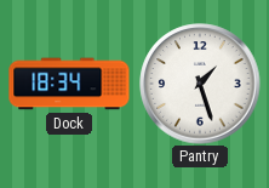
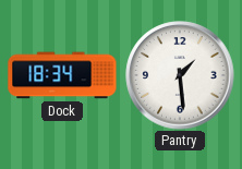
Pantry: 1:27 -> 1:29 (180, 75)
